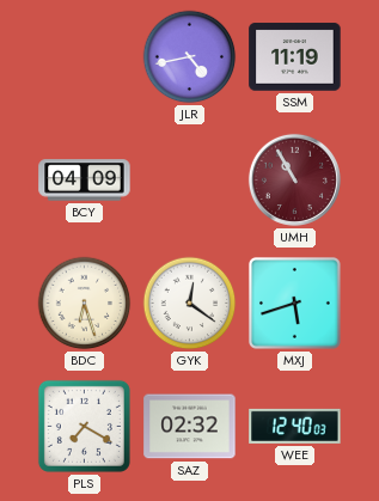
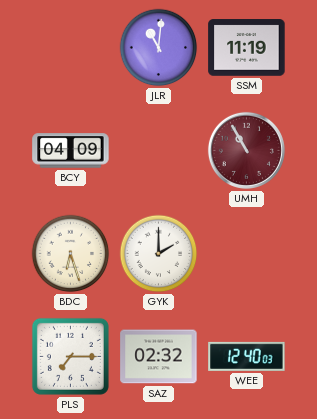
JLR: 4:43 -> 11:01 (159, 48)
GYK: 12:21 -> 2:00 (159, 254)
MXJ: 5:42 -> none (294, 303)
PLS: 7:20 -> 7:15 (70, 356)
